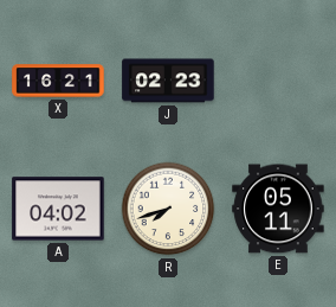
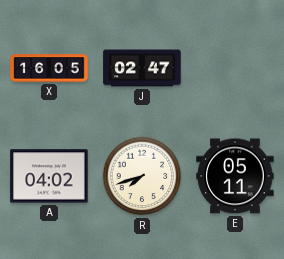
X: 16:21 -> 16:05 (49, 68)
J: 02:23 -> 02:47 (142, 68)
